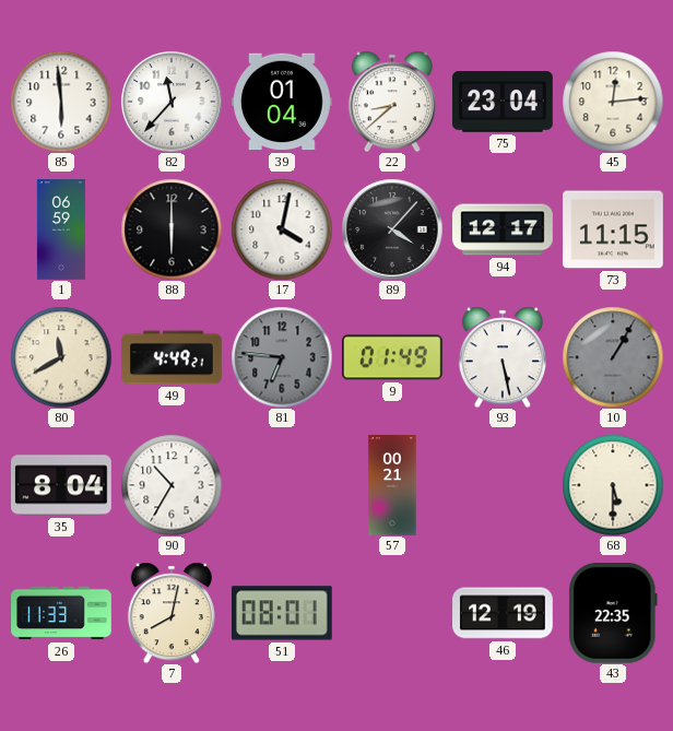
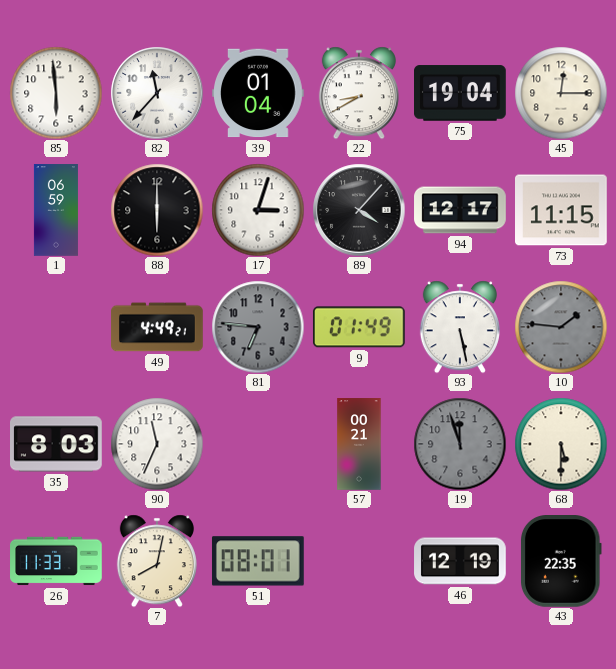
22: 8:38 -> 8:40 (359, 93)
75: 23:04 -> 19:04 (461, 93)
45: 12:14 -> 12:15 (561, 93)
17: 4:02 -> 3:03 (258, 210)
80: 11:40 -> none (61, 357)
10: 1:05 -> 1:46 (561, 327)
35: 8:04 -> 8:03 (57, 444)
90: 10:35 -> 11:34 (157, 444)
19: none -> 11:57 (460, 444)
